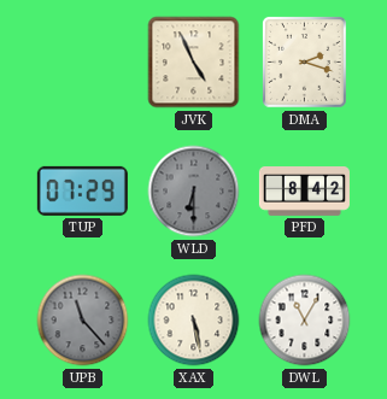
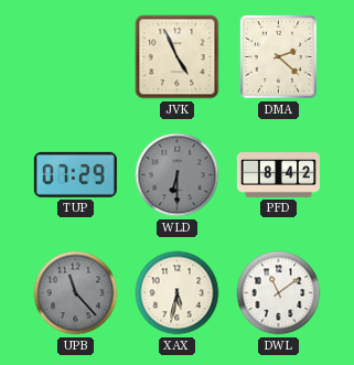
DMA: 2:18 -> 2:22 (278, 57)
XAX: 5:28 -> 5:32 (178, 293)
DWL: 11:05 -> 11:09 (279, 293)
